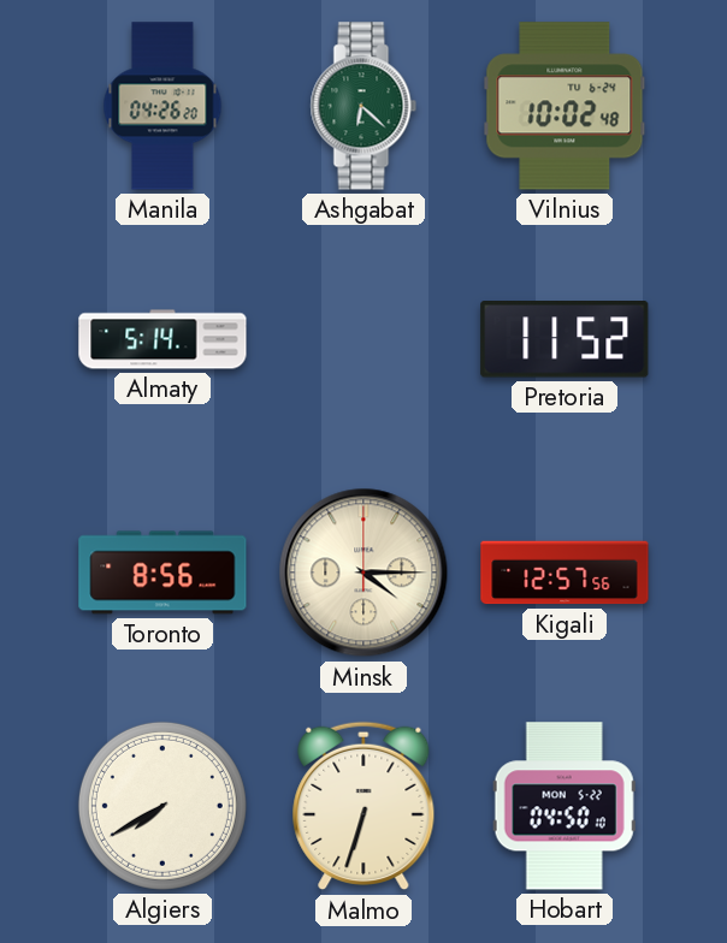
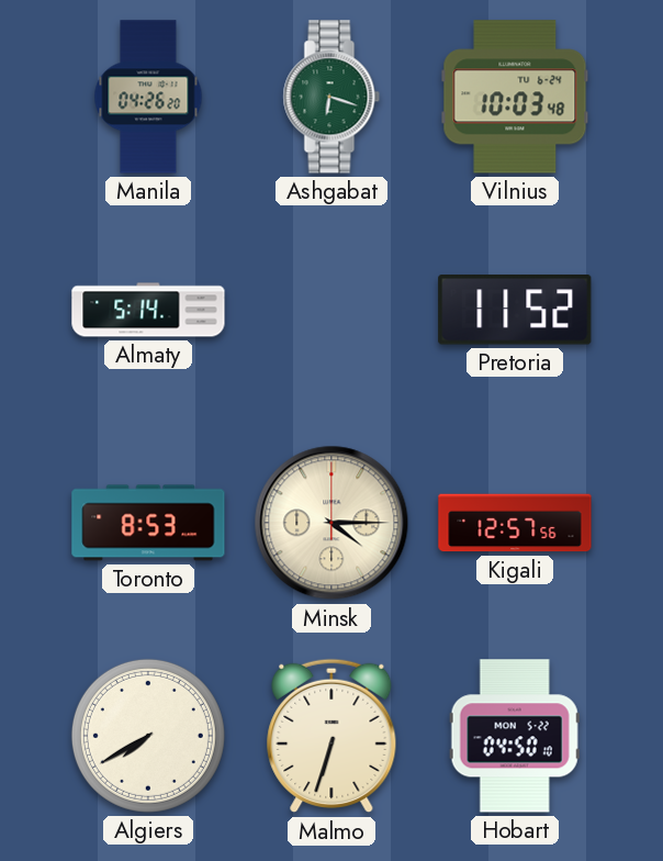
Ashgabat: 6:22 -> 6:18 (332, 97)
Vilnius: 10:02 -> 10:03 (515, 97)
Toronto: 8:56 -> 8:53 (148, 523)
